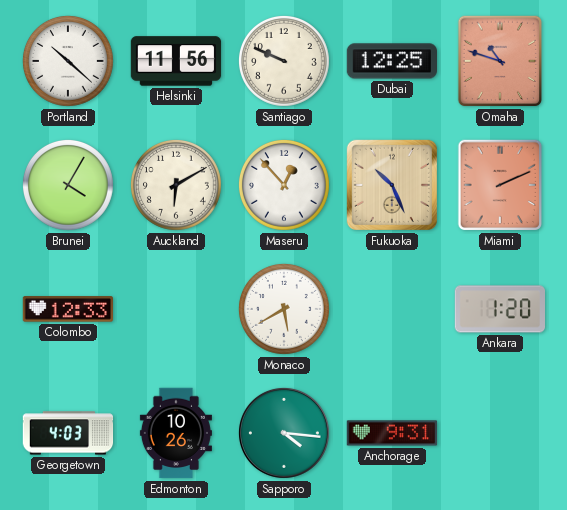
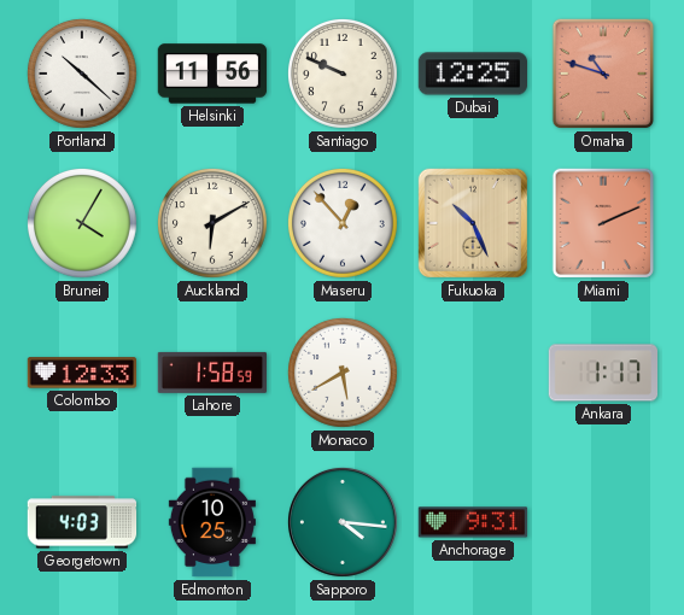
Lahore: none -> 1:58 (211, 373)
Ankara: 1:20 -> 1:17 (603, 373)
Edmonton: 10:26 -> 10:25 (212, 522)
